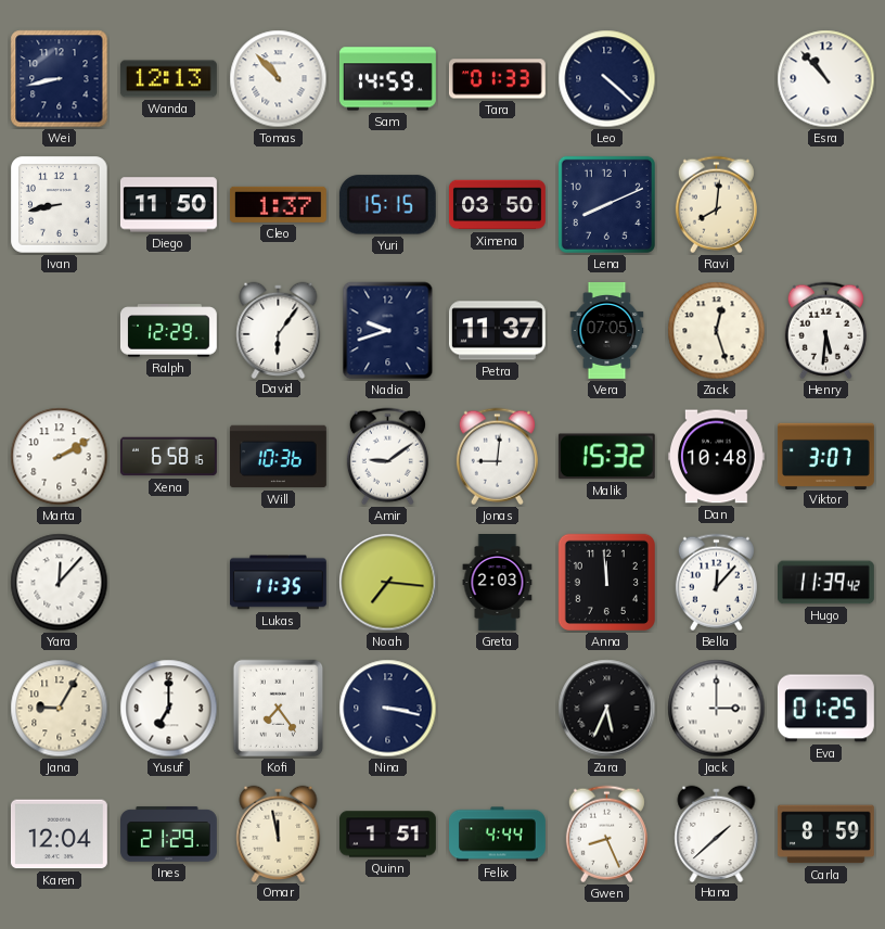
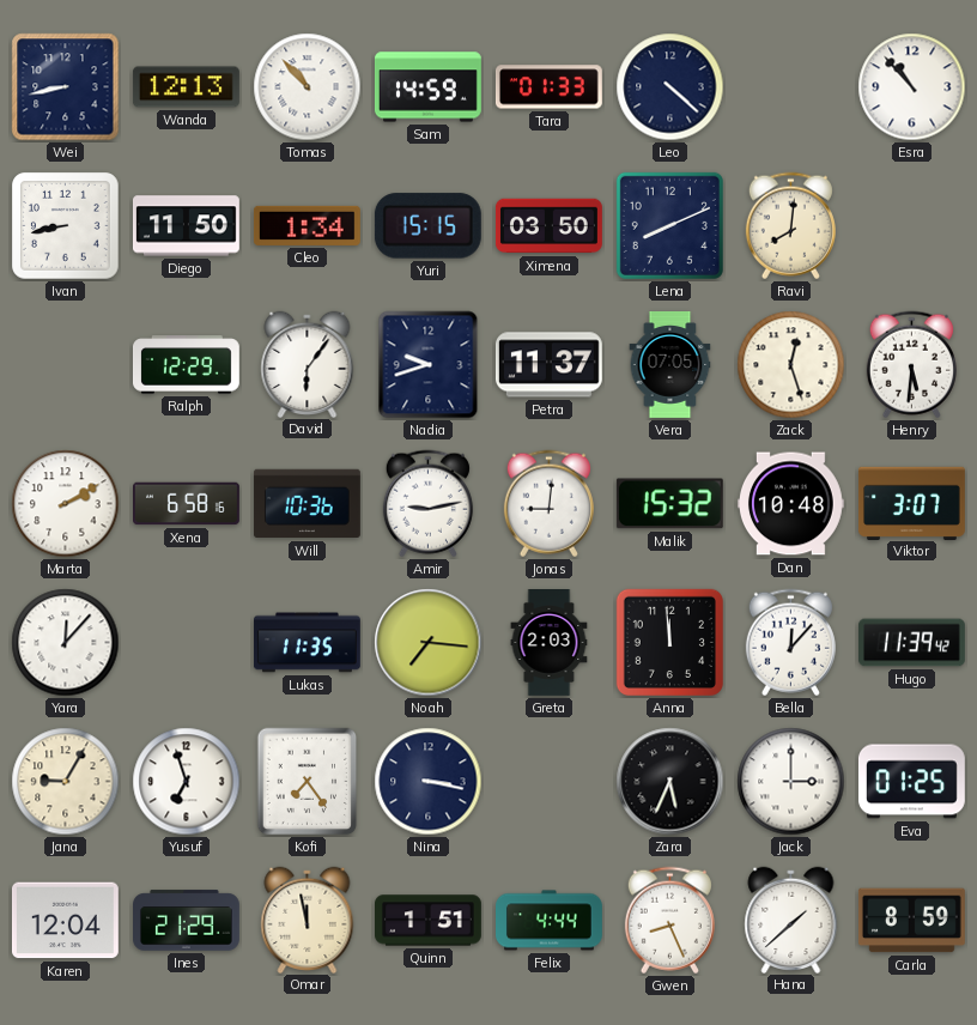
Cleo: 1:37 -> 1:34 (307, 225)
Amir: 9:09 -> 9:13 (427, 504)
Yusuf: 7:00 -> 6:57 (187, 782)
